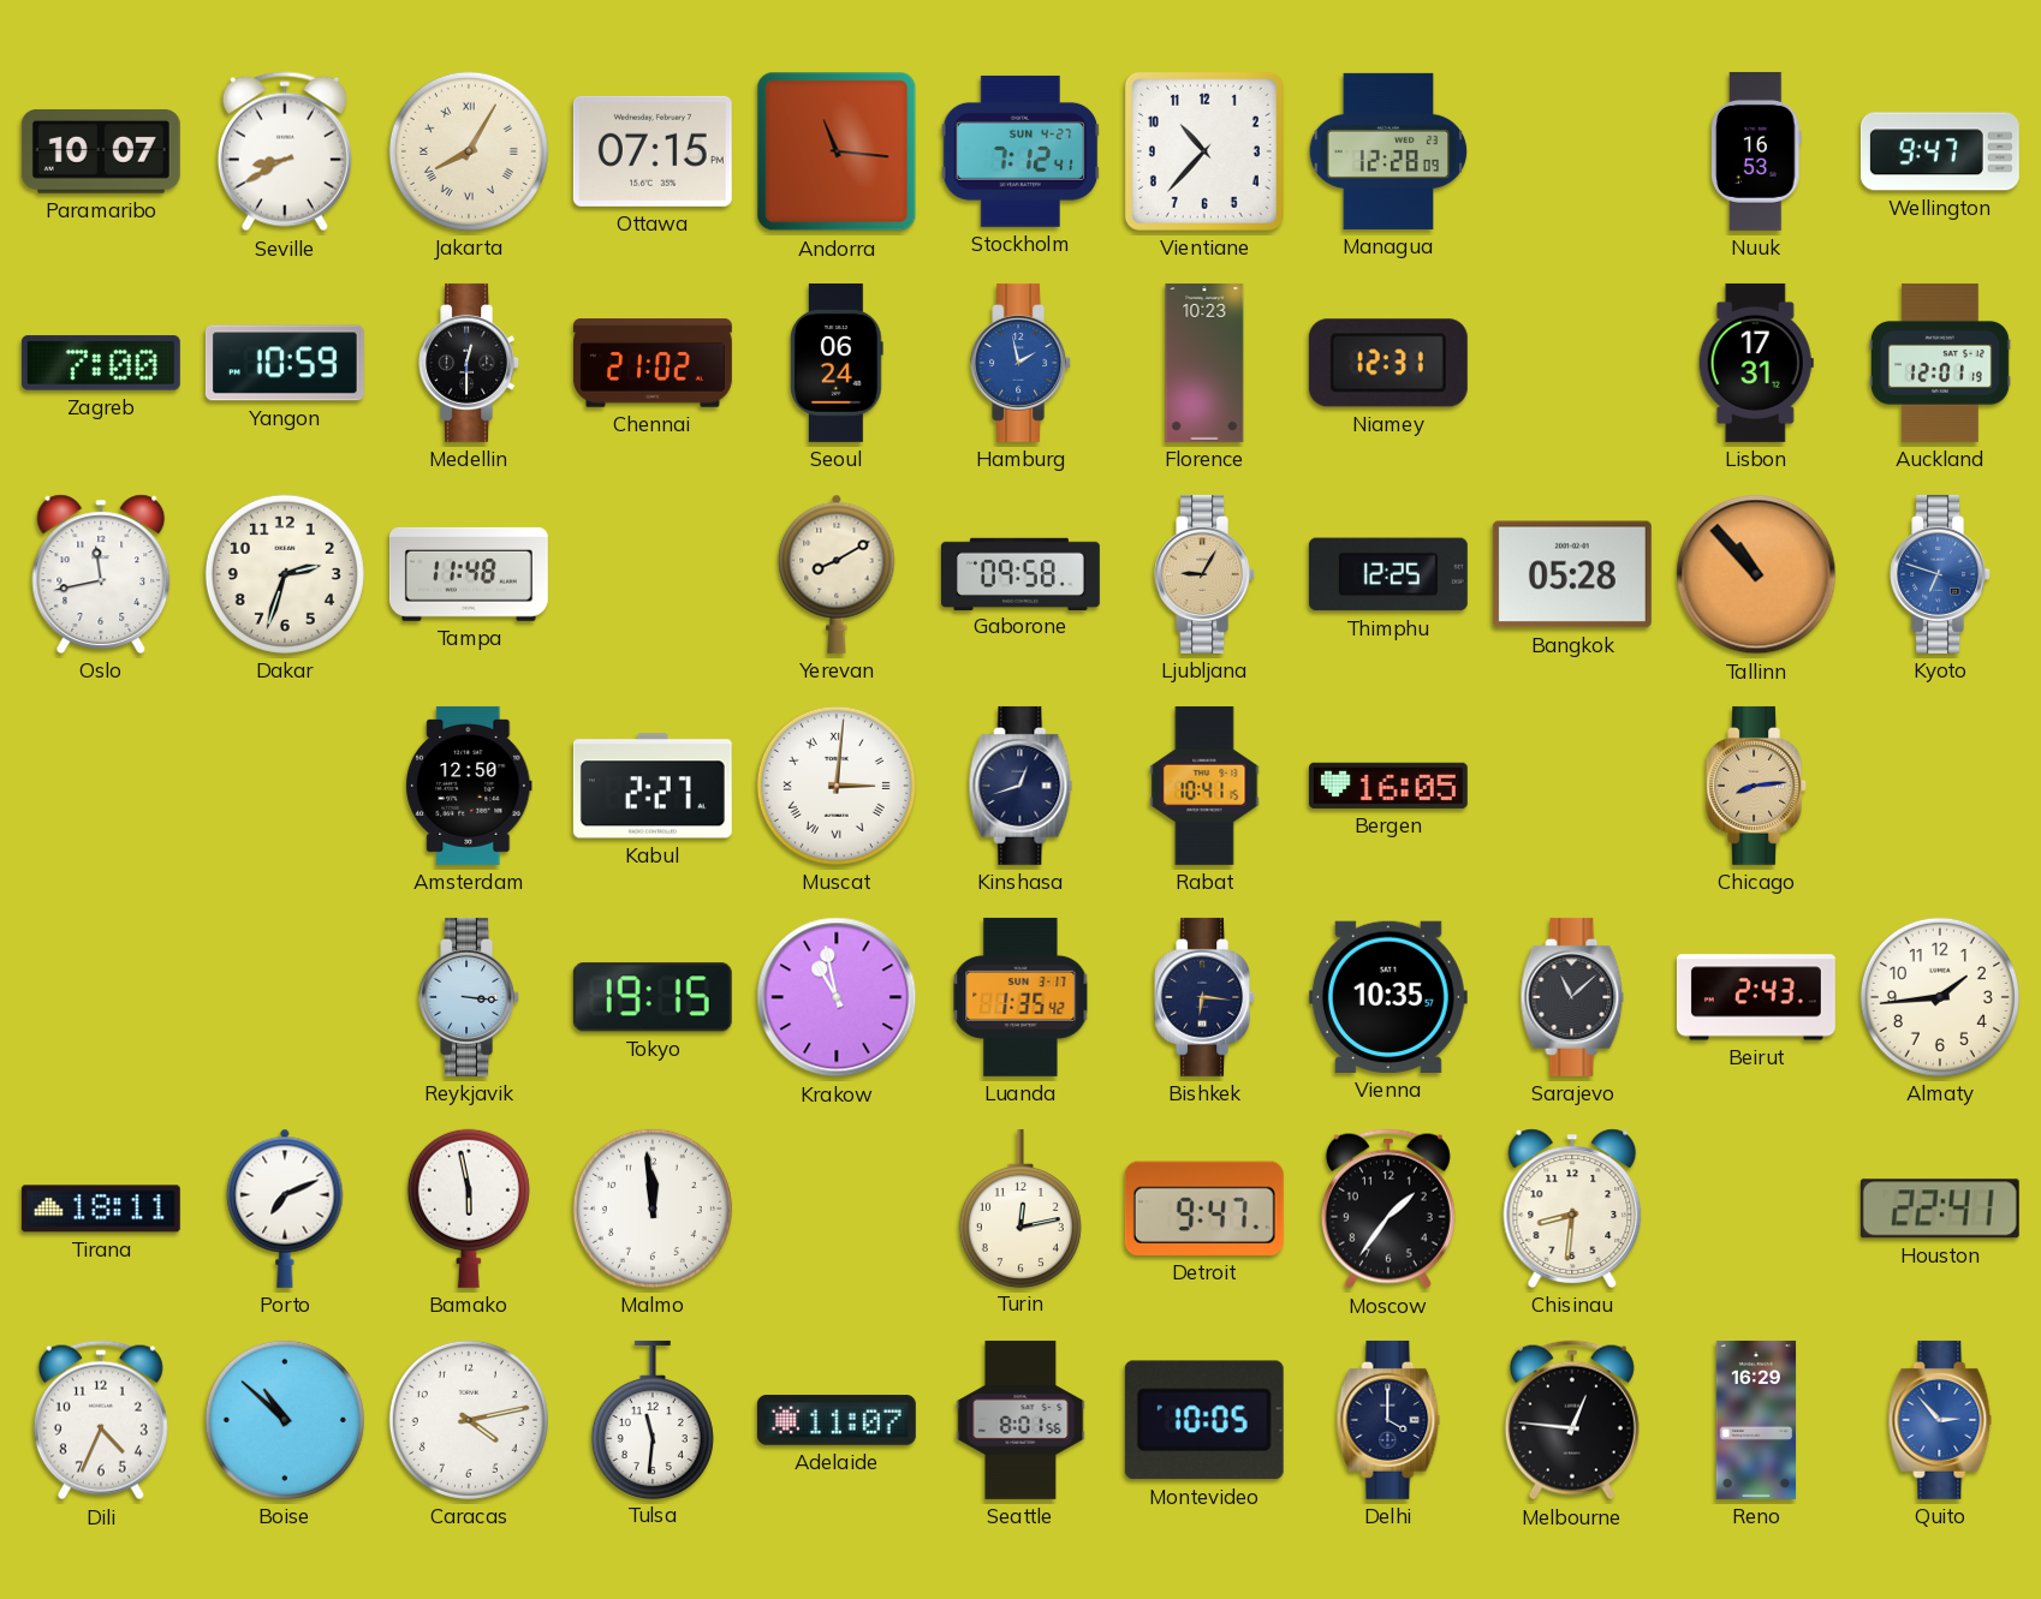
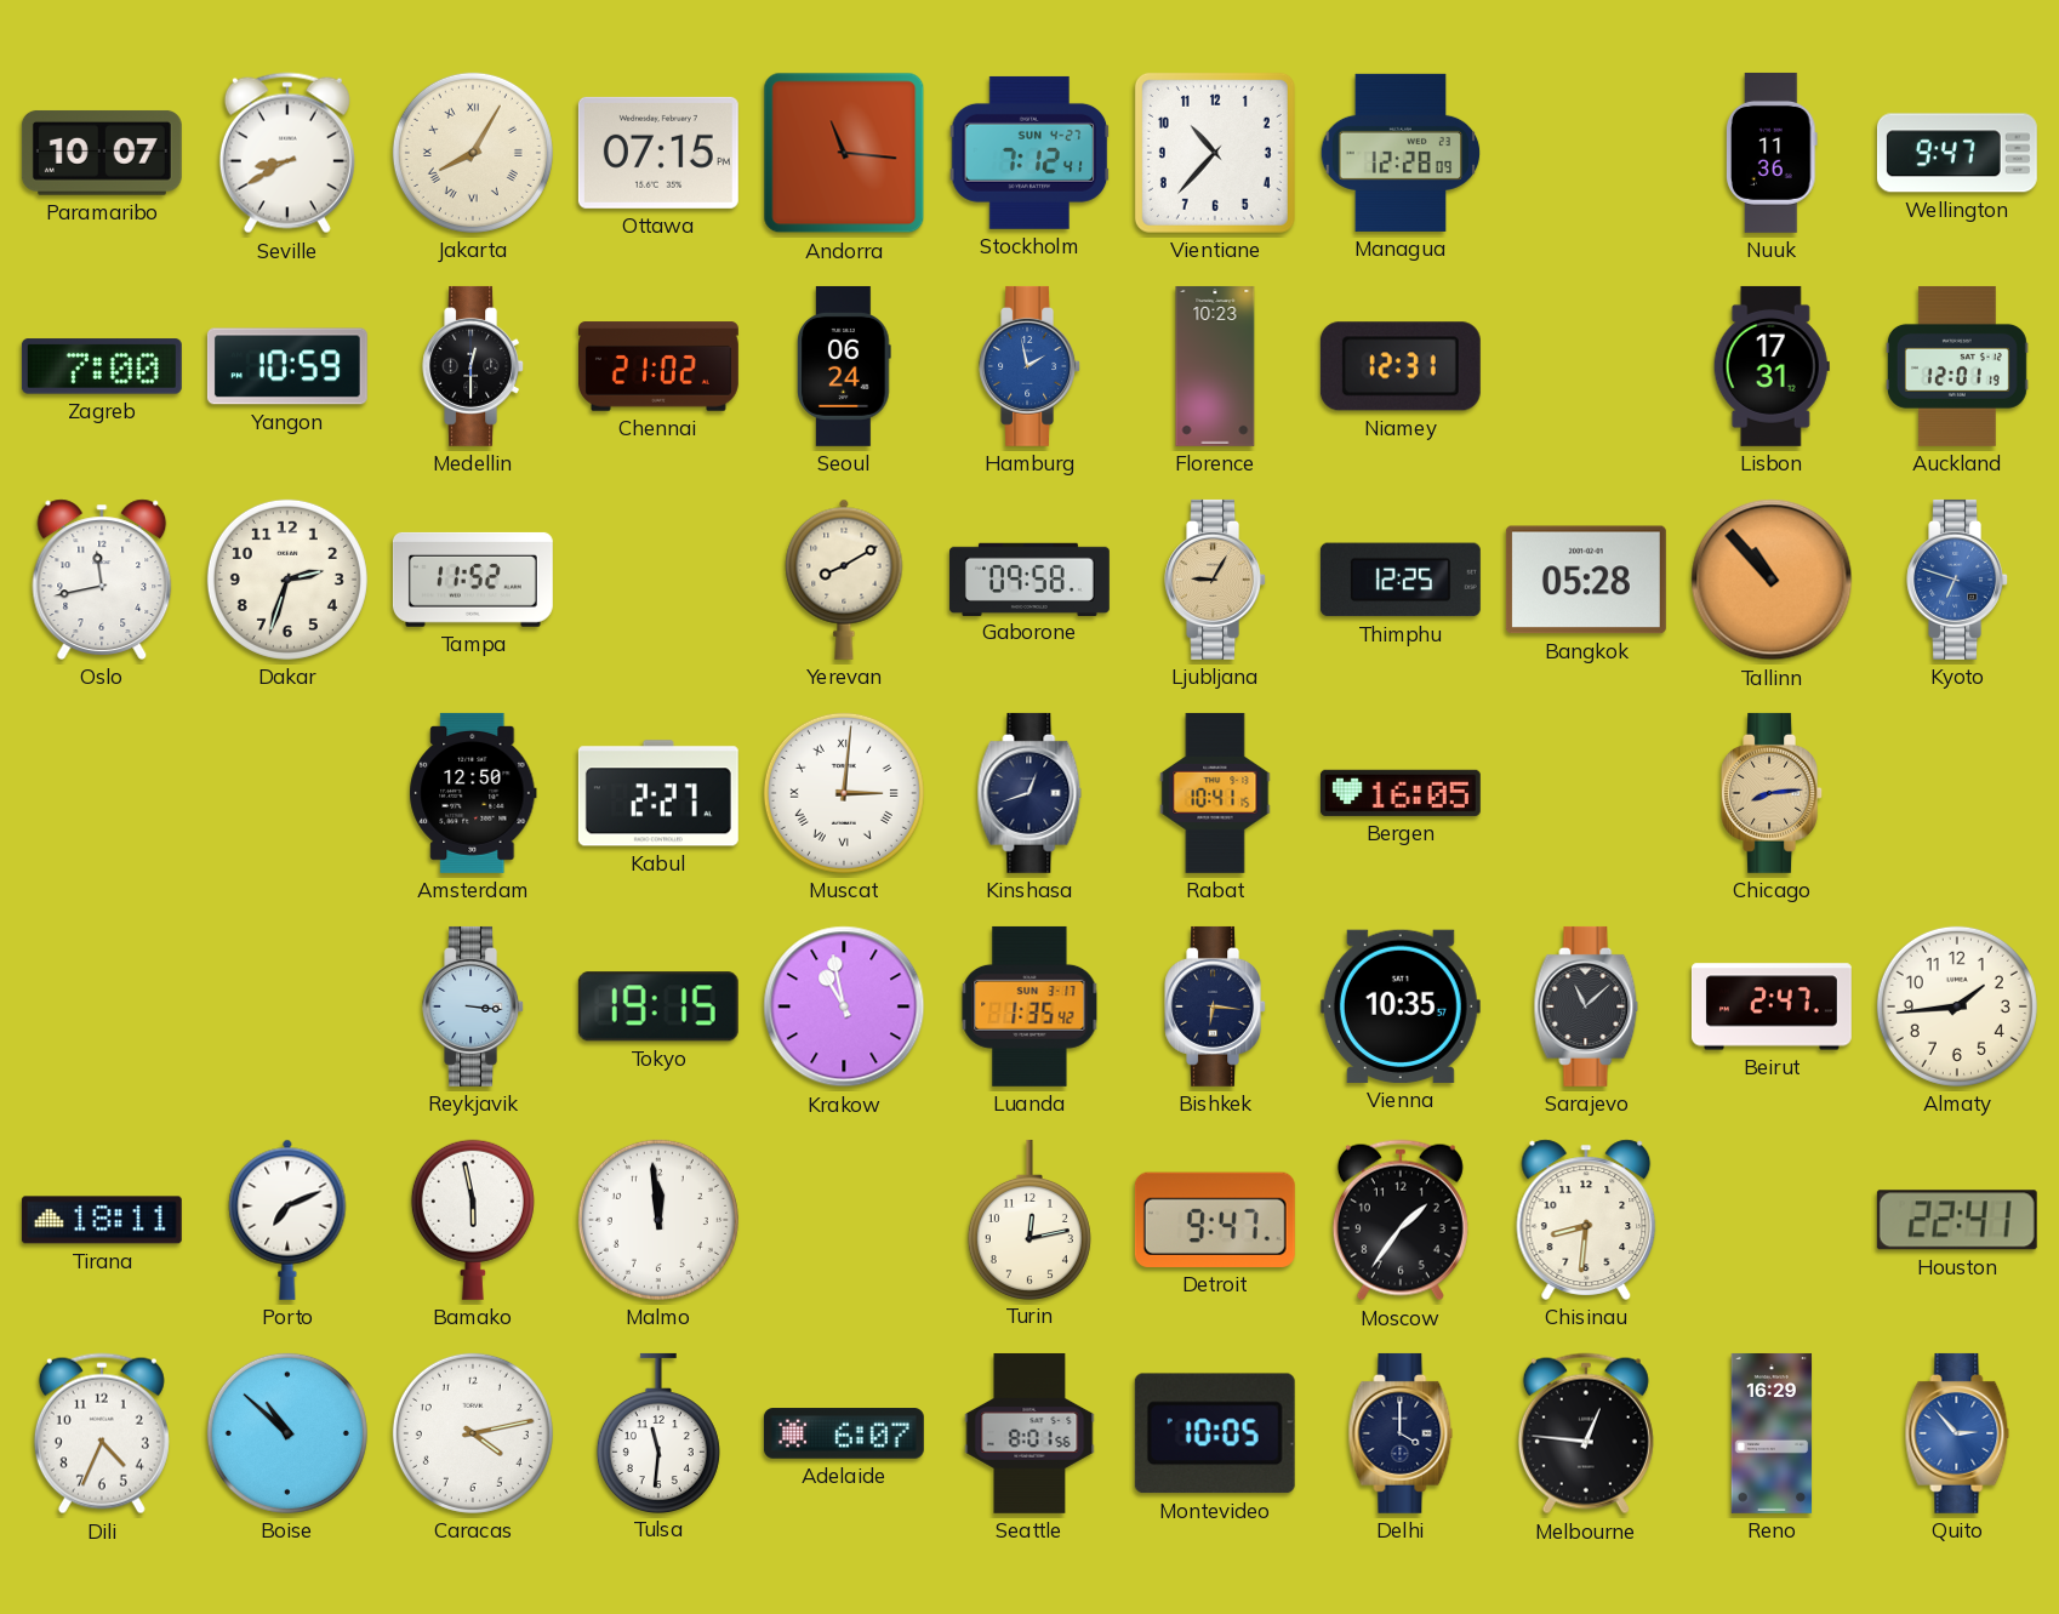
Nuuk: 16:53 -> 11:36 (1773, 153)
Tampa: 11:48 -> 11:52 (473, 580)
Beirut: 2:43 -> 2:47 (1772, 1006)
Adelaide: 11:07 -> 6:07 (844, 1433)
